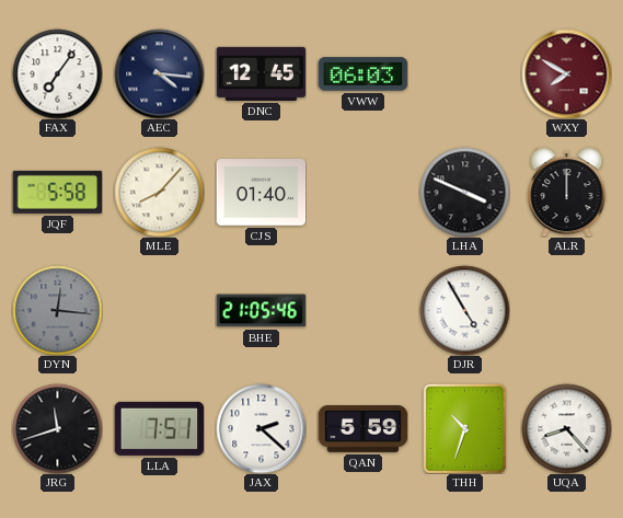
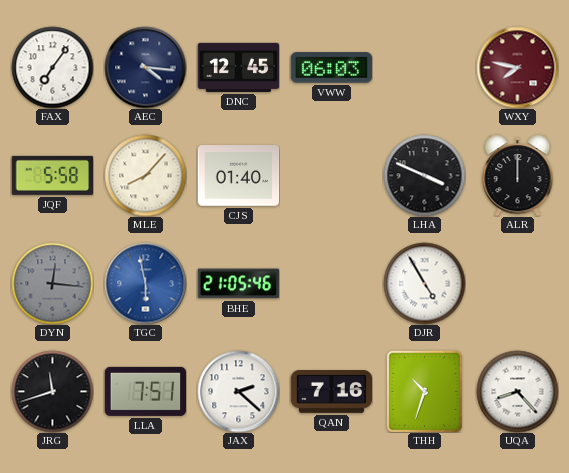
WXY: 7:50 -> 7:47 (517, 67)
TGC: none -> 5:58 (145, 283)
QAN: 5:59 -> 7:16 (331, 392)
